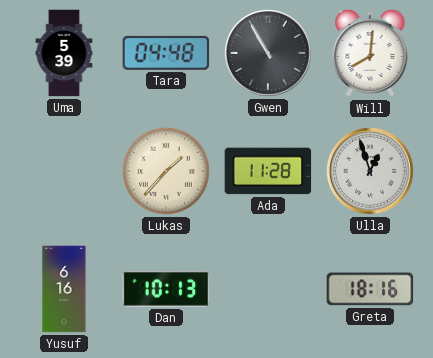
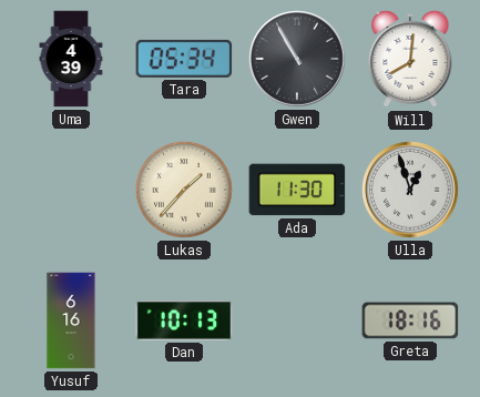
Uma: 5:39 -> 4:39 (71, 59)
Tara: 04:48 -> 05:34 (184, 59)
Ada: 11:28 -> 11:30 (297, 190)
